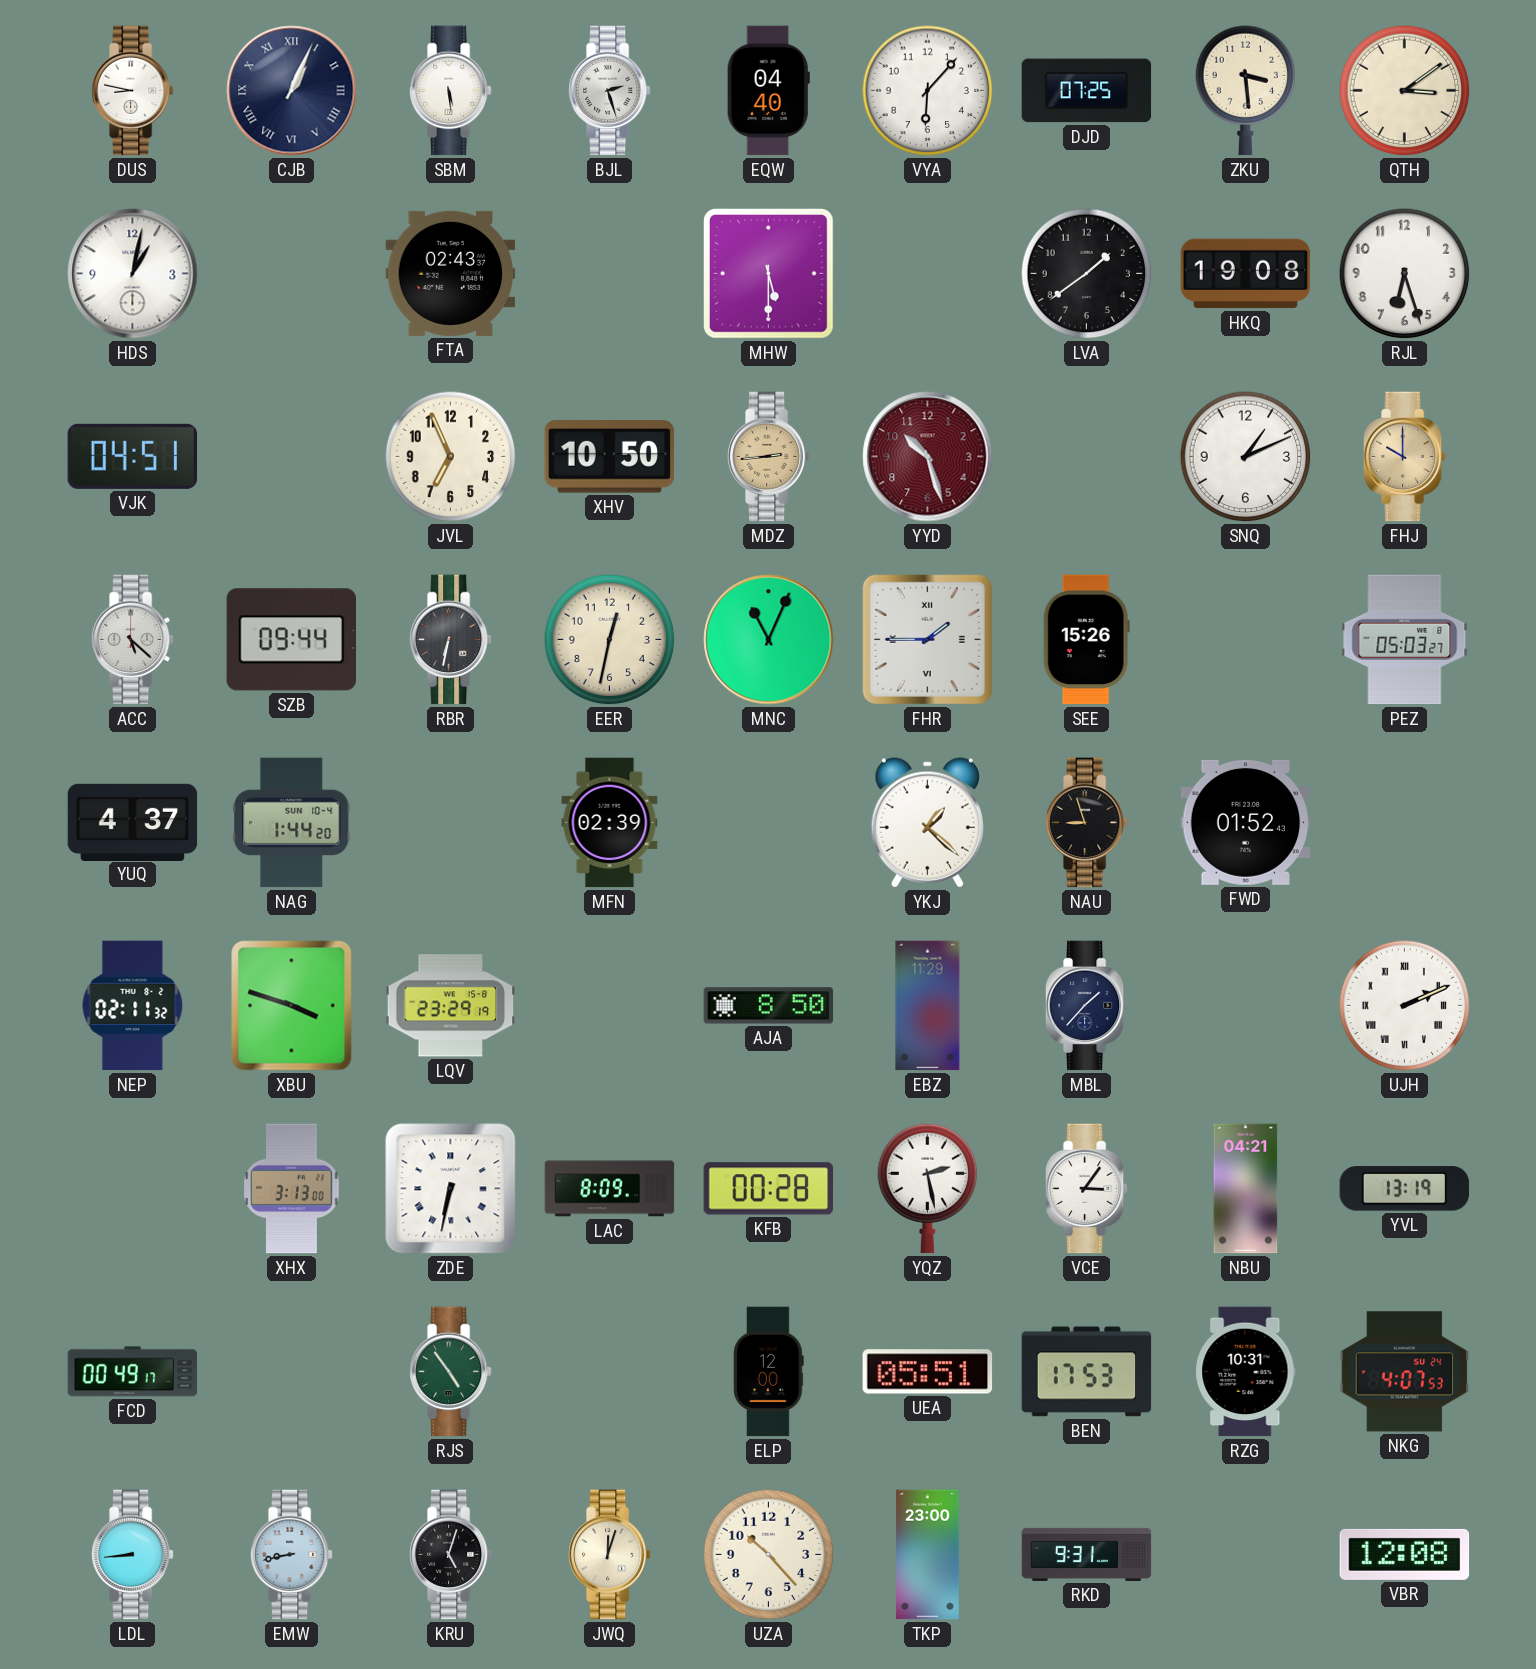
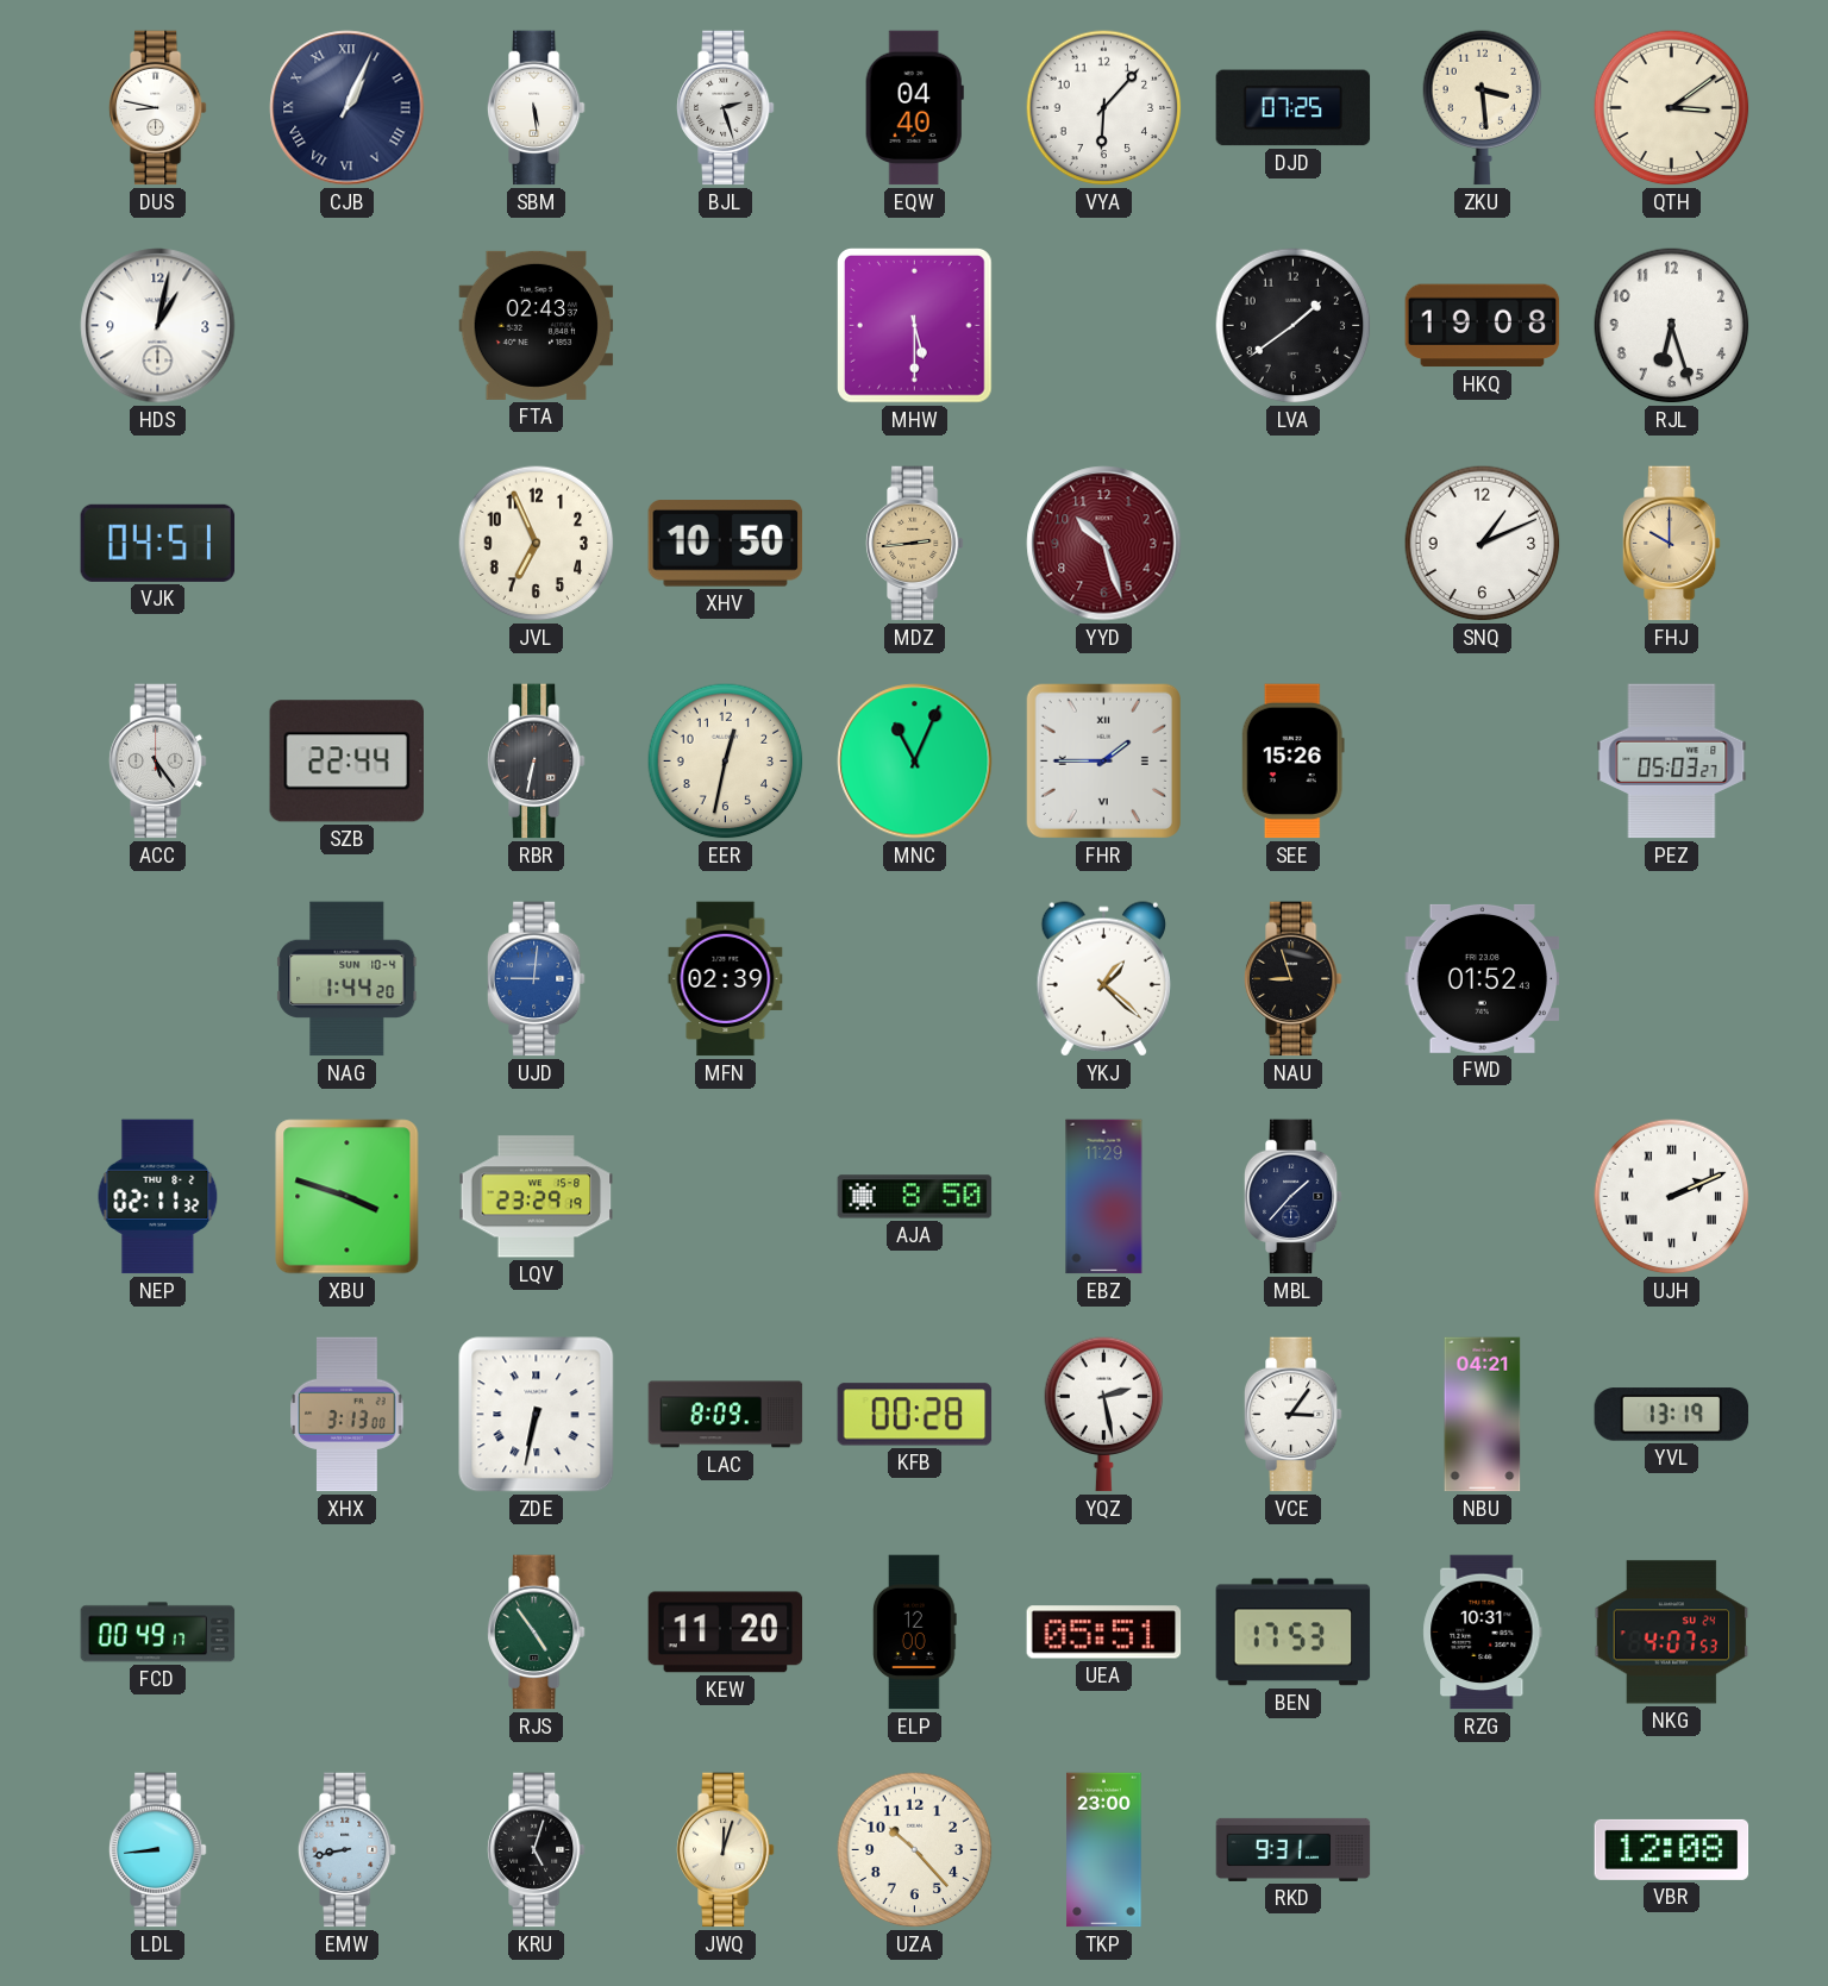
ACC: 5:22 -> 5:24 (157, 762)
SZB: 09:44 -> 22:44 (346, 762)
YUQ: 4:37 -> none (133, 822)
UJD: none -> 9:01 (536, 979)
KEW: none -> 11:20 (726, 1633)
